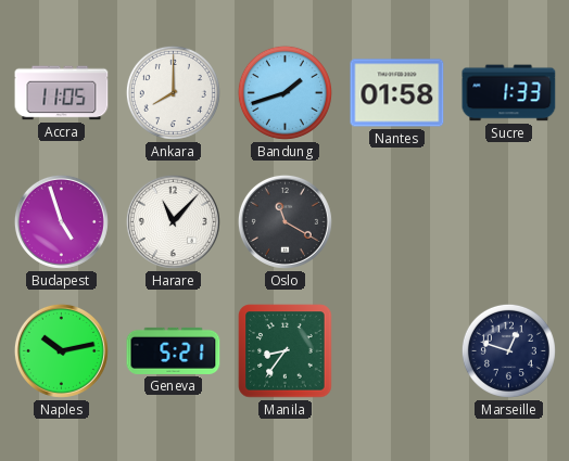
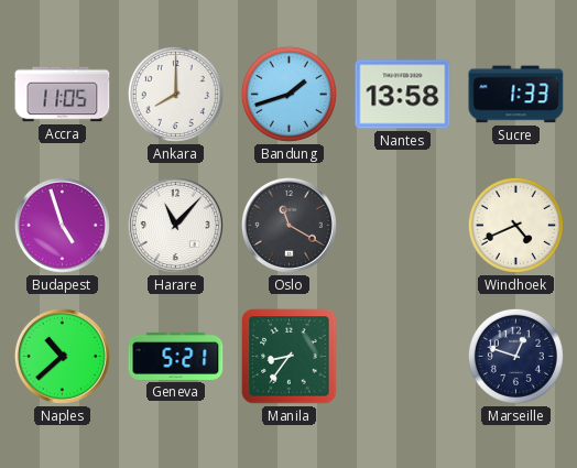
Nantes: 01:58 -> 13:58 (403, 95)
Windhoek: none -> 4:41 (515, 225)
Naples: 10:13 -> 10:38 (62, 356)
